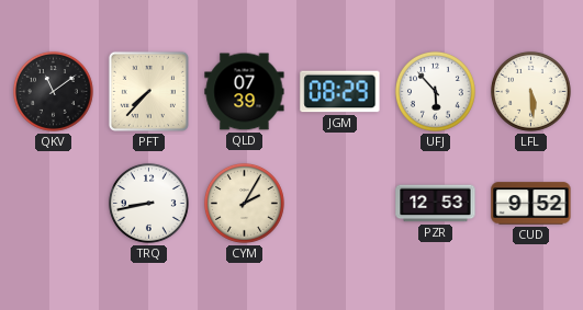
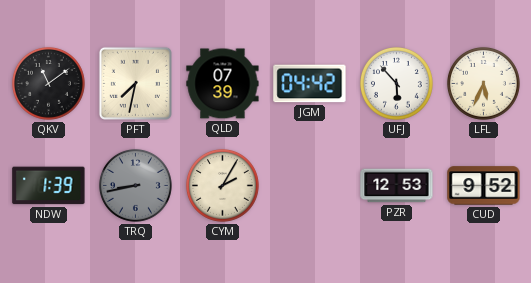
PFT: 7:37 -> 7:32 (135, 83)
JGM: 08:29 -> 04:42 (310, 84)
LFL: 5:29 -> 5:34 (483, 83)
NDW: none -> 1:39 (49, 186)
TRQ dial: white -> grey (135, 185)
